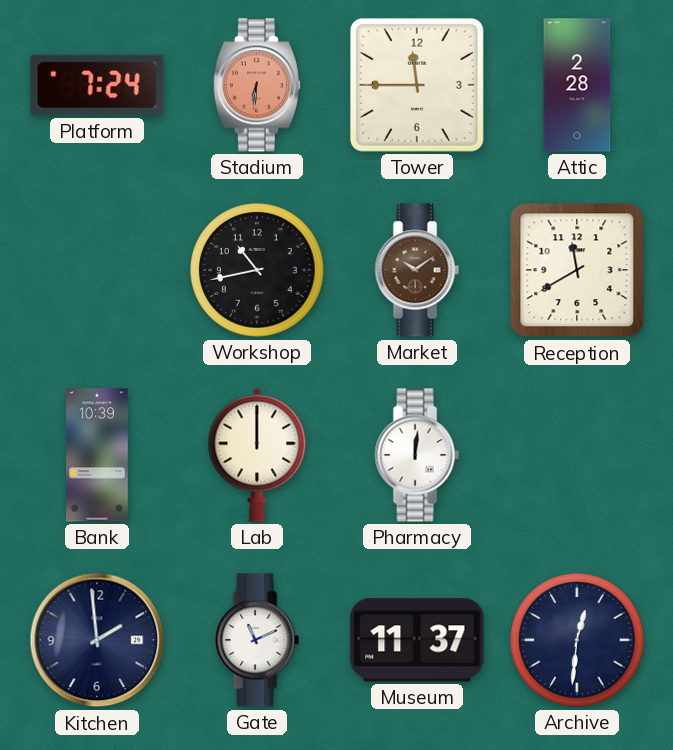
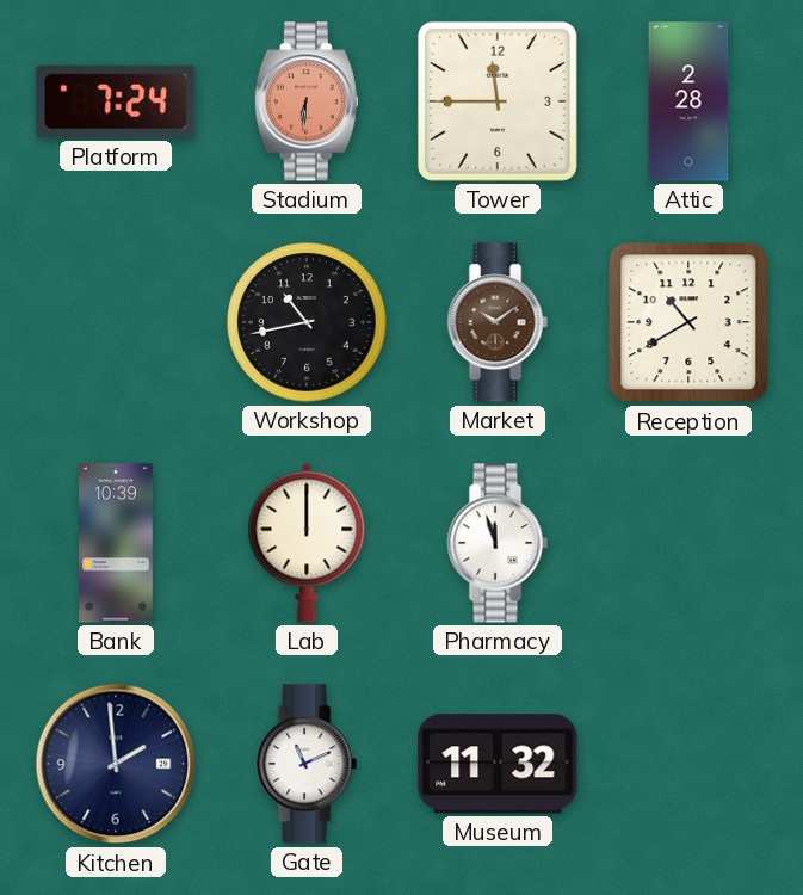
Reception: 11:40 -> 10:40 (688, 322)
Pharmacy: 12:01 -> 11:57 (498, 543)
Museum: 11:37 -> 11:32 (498, 764)
Archive: 12:31 -> none (577, 640)
